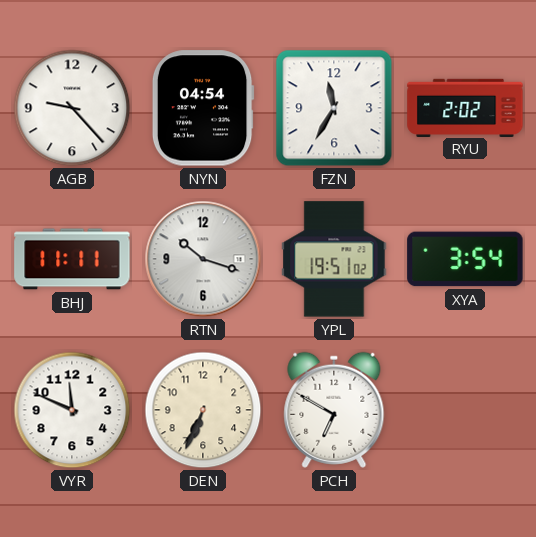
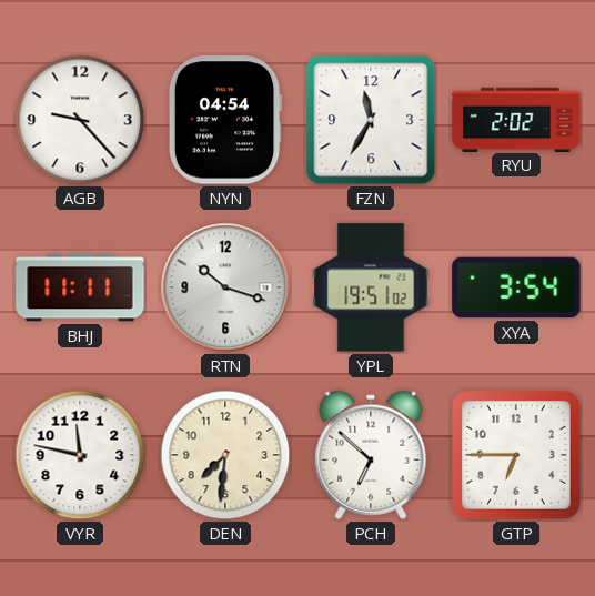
VYR: 11:49 -> 11:47 (80, 455)
DEN: 6:34 -> 7:31 (225, 455)
PCH: 6:50 -> 6:52 (371, 455)
GTP: none -> 6:45 (516, 455)
